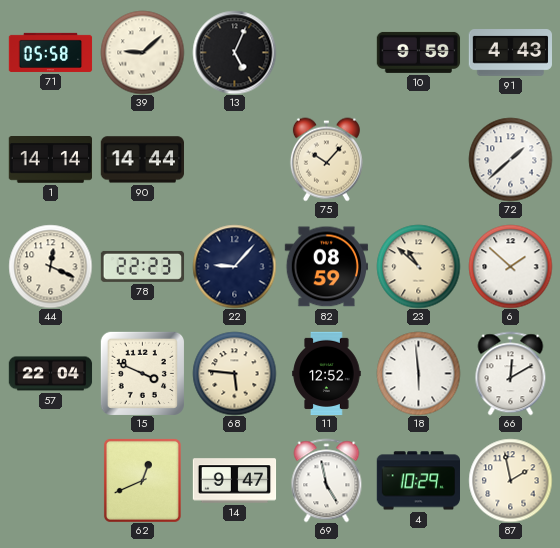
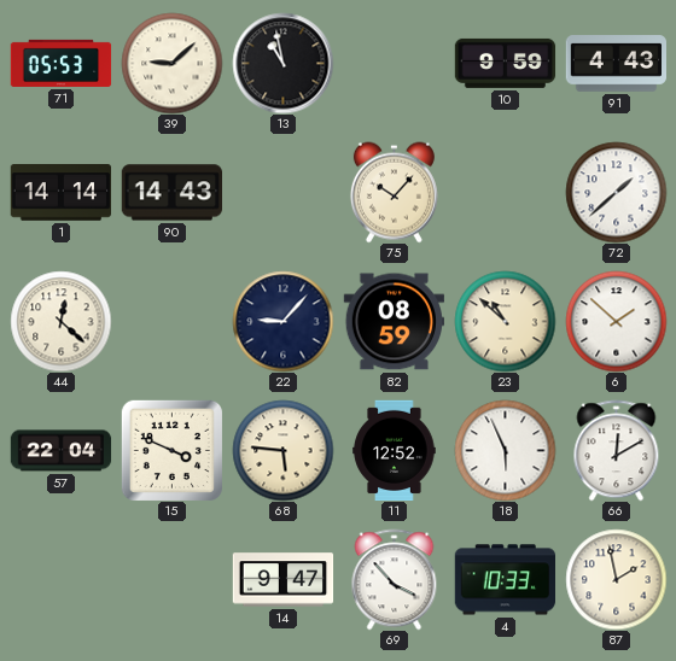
71: 05:58 -> 05:53 (60, 63)
13: 5:04 -> 10:58 (282, 63)
90: 14:44 -> 14:43 (171, 193)
44: 12:19 -> 12:22 (60, 321)
78: 22:23 -> none (142, 266)
18: 5:59 -> 5:56 (505, 450)
62: 12:41 -> none (142, 480)
69: 4:58 -> 3:53 (395, 579)
4: 10:29 -> 10:33 (505, 580)
